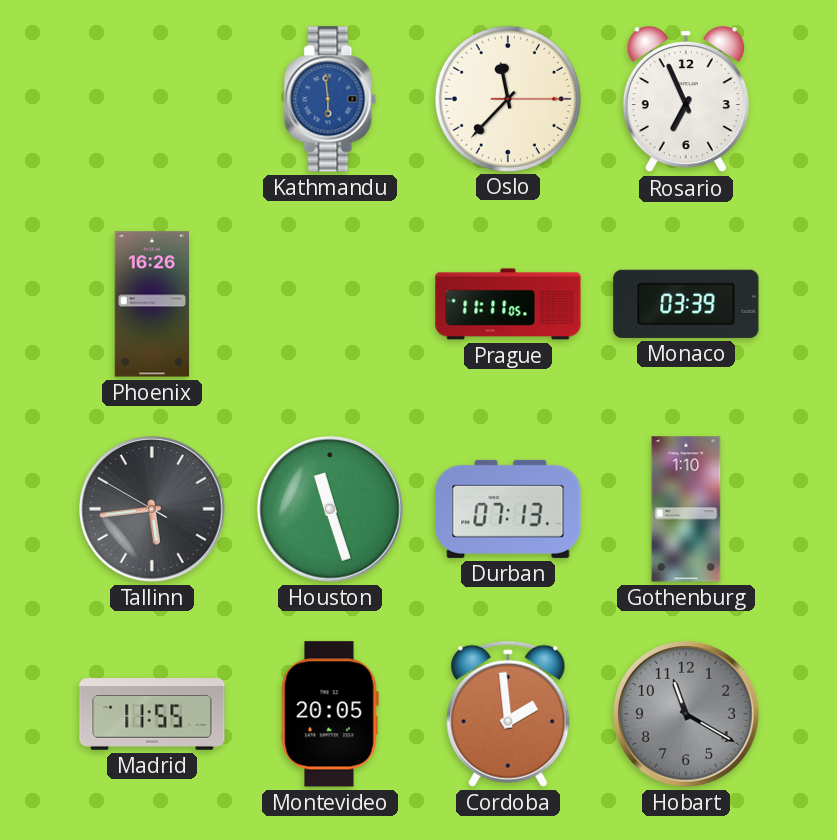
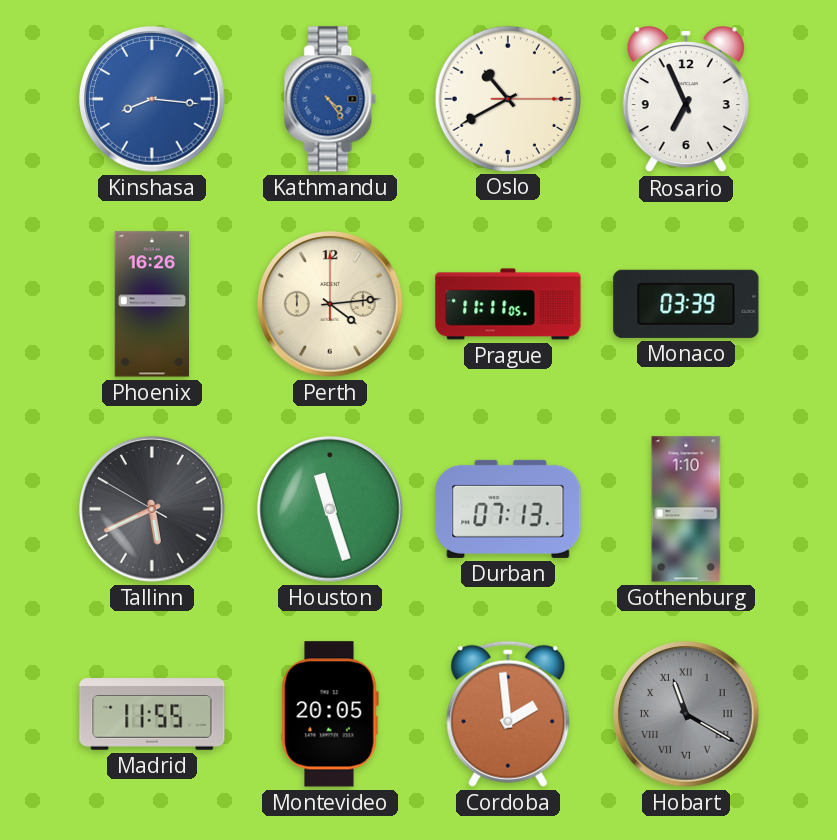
Kinshasa: none -> 8:16 (152, 99)
Kathmandu: 5:59 -> 4:24 (330, 99)
Oslo: 11:37 -> 10:40 (507, 98)
Perth: none -> 4:14 (330, 304)
Tallinn: 5:43 -> 5:40 (152, 509)
Hobart numerals: Arabic -> Roman (686, 714)
